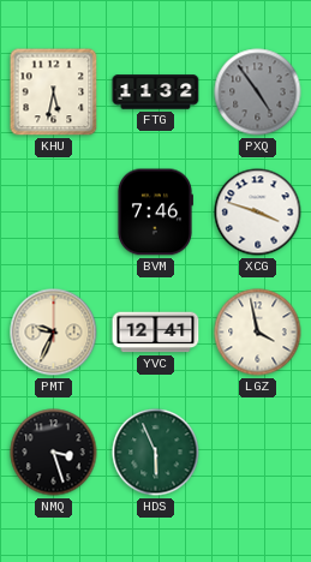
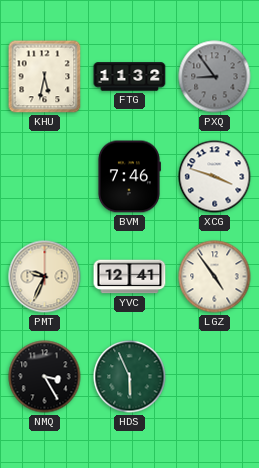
PXQ: 4:54 -> 8:54 (215, 77)
LGZ: 3:58 -> 4:54 (215, 277)
NMQ: 3:27 -> 3:25 (45, 377)
